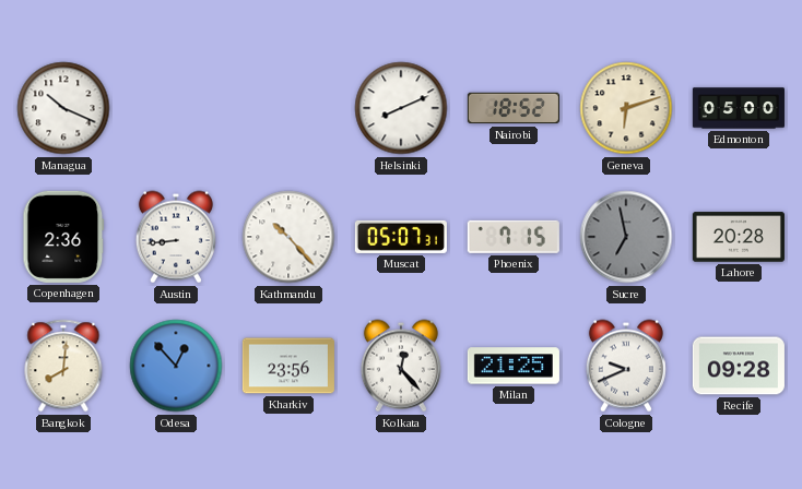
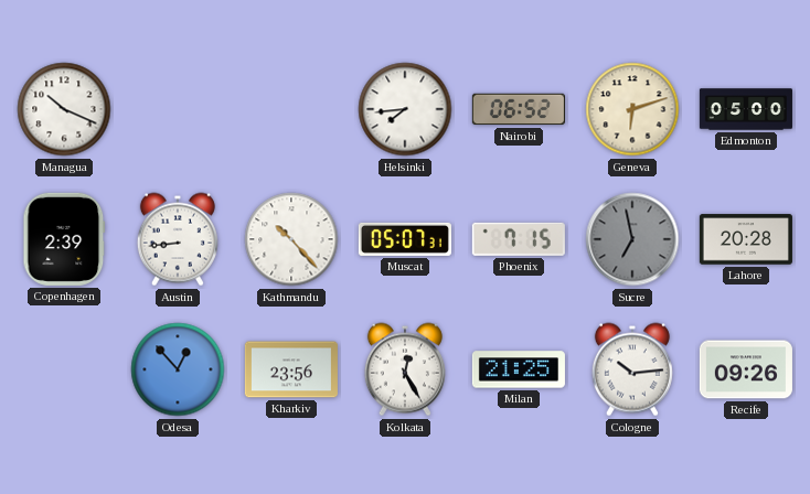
Helsinki: 8:11 -> 7:44 (405, 109)
Nairobi: 18:52 -> 06:52 (519, 109)
Copenhagen: 2:36 -> 2:39 (64, 239)
Bangkok: 8:01 -> none (63, 366)
Kolkata: 12:23 -> 12:25 (405, 369)
Cologne: 9:41 -> 10:14 (632, 369)
Recife: 09:28 -> 09:26 (746, 369)
